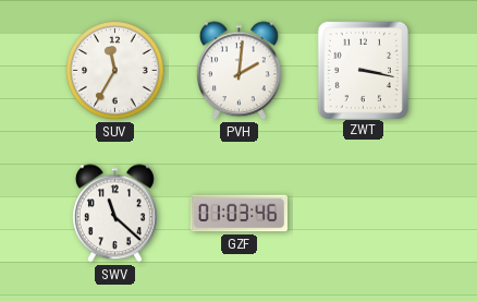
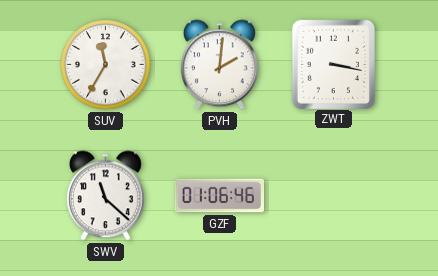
GZF: 01:03 -> 01:06 (219, 196)
